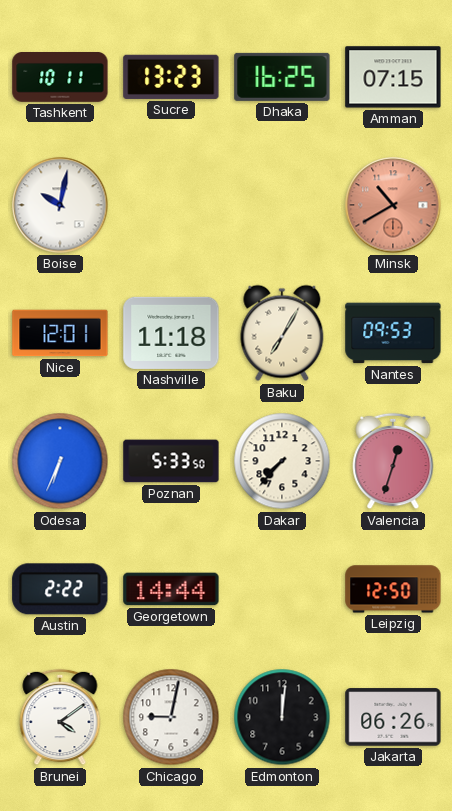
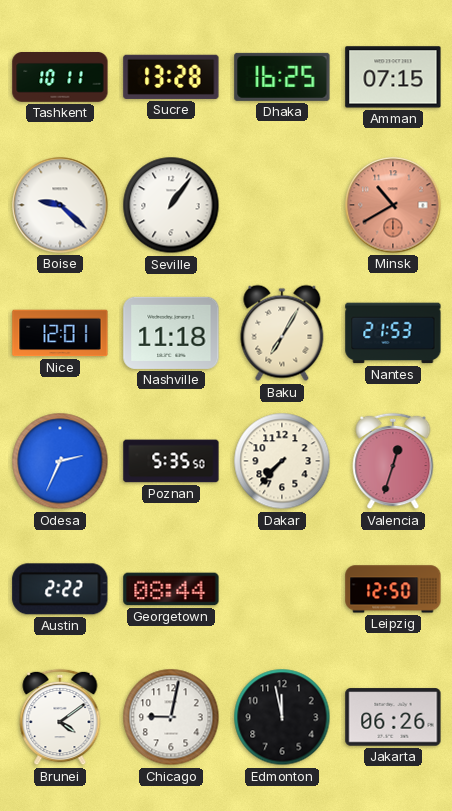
Sucre: 13:23 -> 13:28 (171, 77)
Boise: 10:02 -> 9:22 (60, 205)
Seville: none -> 1:06 (171, 205)
Nantes: 09:53 -> 21:53 (393, 333)
Odesa: 6:34 -> 2:34 (60, 461)
Poznan: 5:33 -> 5:35 (171, 461)
Georgetown: 14:44 -> 08:44 (171, 589)
Edmonton: 12:01 -> 11:58 (282, 717)
